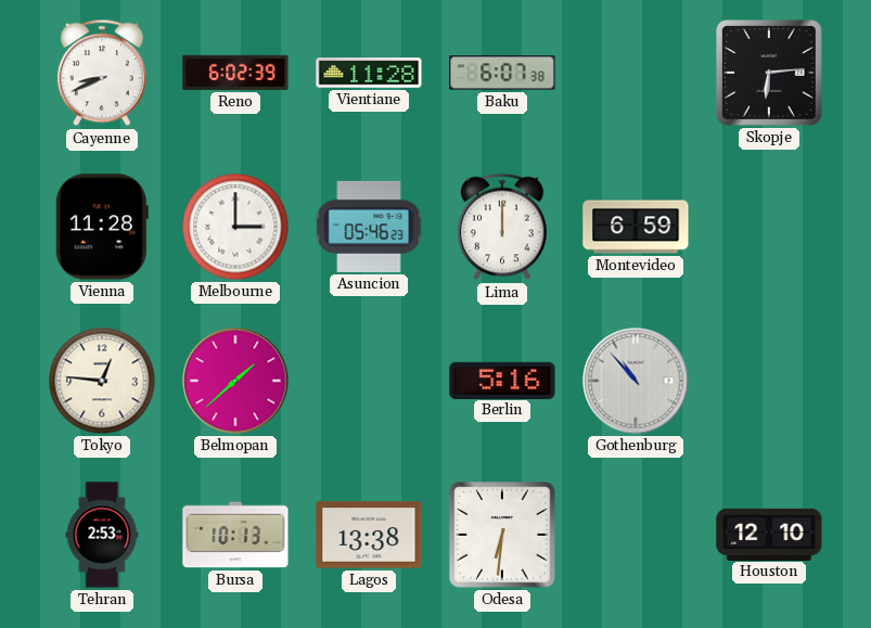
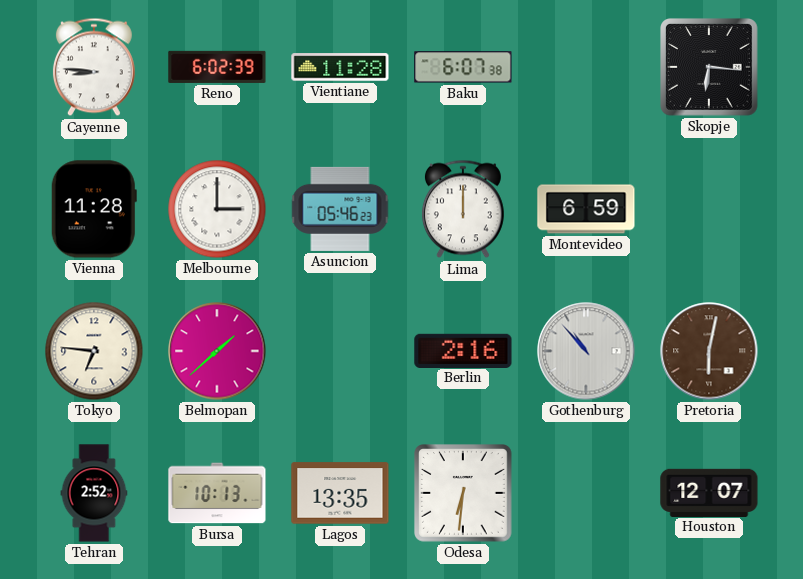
Cayenne: 8:41 -> 8:46 (94, 67)
Skopje: 6:14 -> 6:16 (710, 68)
Tokyo: 12:46 -> 6:46 (94, 351)
Berlin: 5:16 -> 2:16 (463, 350)
Pretoria: none -> 6:02 (709, 351)
Tehran: 2:53 -> 2:52 (94, 493)
Lagos: 13:38 -> 13:35 (340, 493)
Houston: 12:10 -> 12:07 (709, 492)
